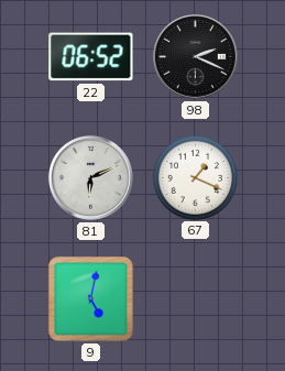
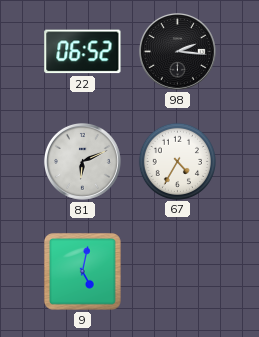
98: 2:19 -> 2:16 (178, 52)
67: 1:19 -> 4:35 (177, 161)
